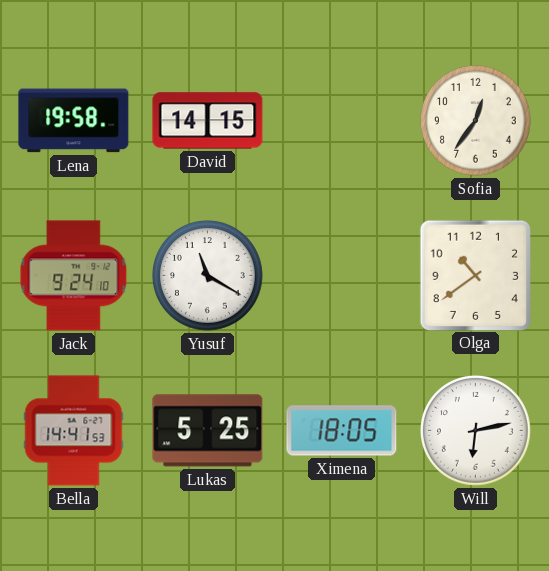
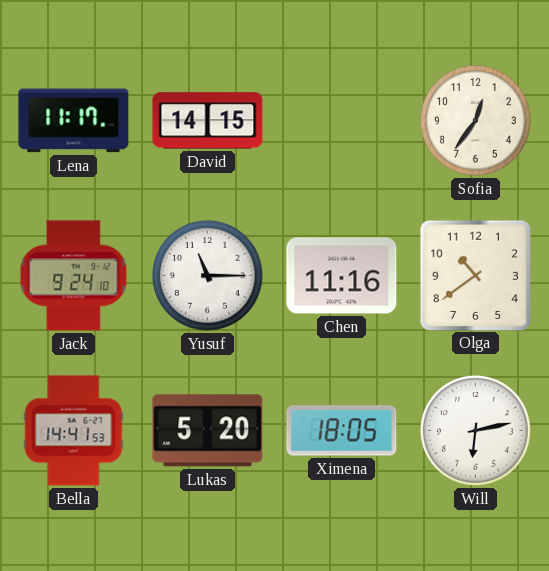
Lena: 19:58 -> 11:17 (74, 121)
Yusuf: 11:20 -> 11:15 (208, 276)
Chen: none -> 11:16 (342, 276)
Lukas: 5:25 -> 5:20 (208, 431)
